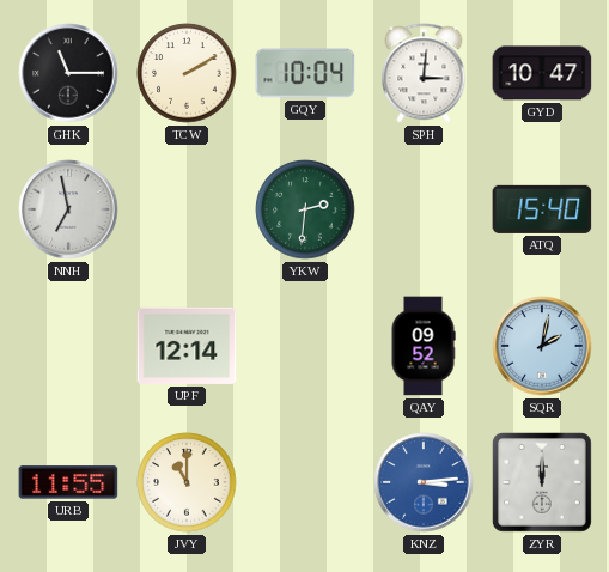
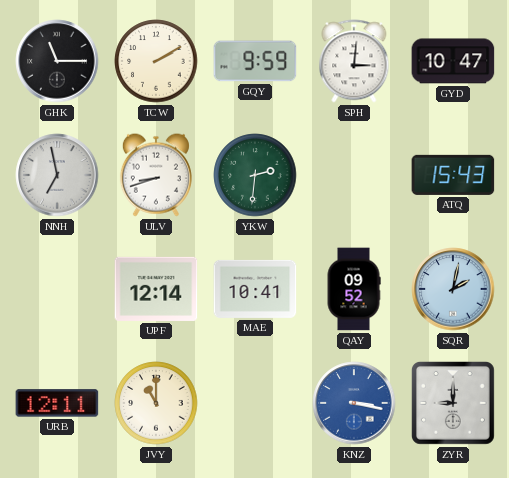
GQY: 10:04 -> 9:59 (255, 61)
ULV: none -> 8:42 (156, 175)
ATQ: 15:40 -> 15:43 (453, 175)
MAE: none -> 10:41 (255, 289)
URB: 11:55 -> 12:11 (57, 403)
KNZ: 3:14 -> 3:17 (354, 403)
ZYR: 12:00 -> 9:00 (453, 403)
